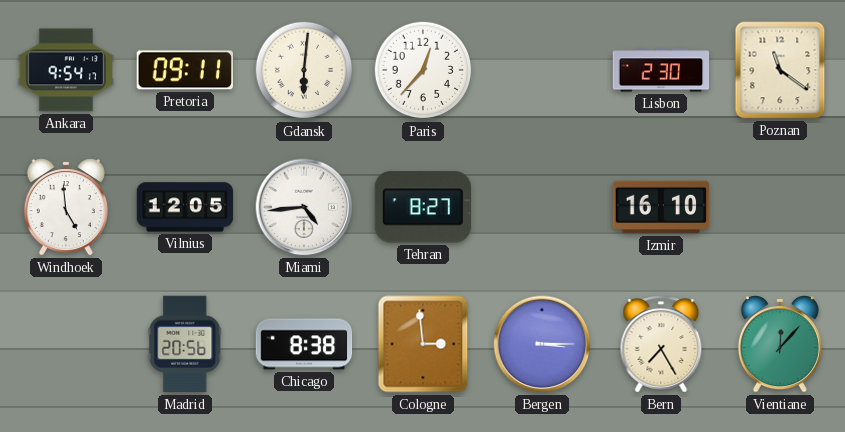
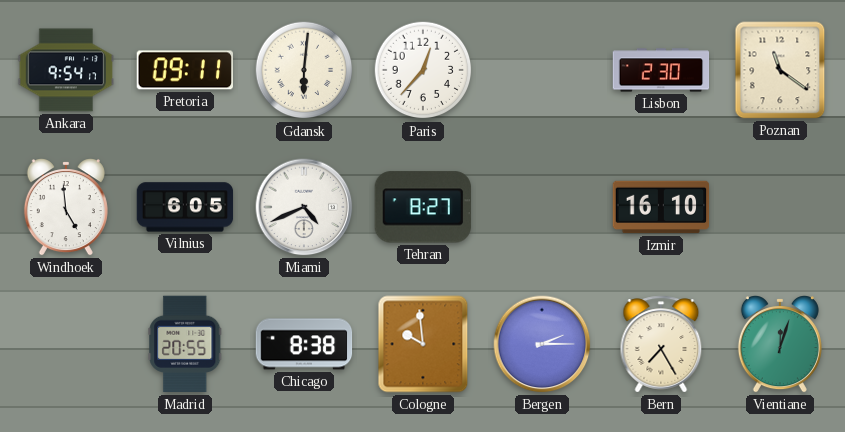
Vilnius: 12:05 -> 6:05 (185, 207)
Miami: 4:44 -> 4:41 (304, 207)
Madrid: 20:56 -> 20:55 (185, 344)
Cologne: 2:59 -> 9:59 (423, 344)
Bergen: 3:15 -> 2:15 (542, 344)
Vientiane: 12:07 -> 12:03 (780, 344)
